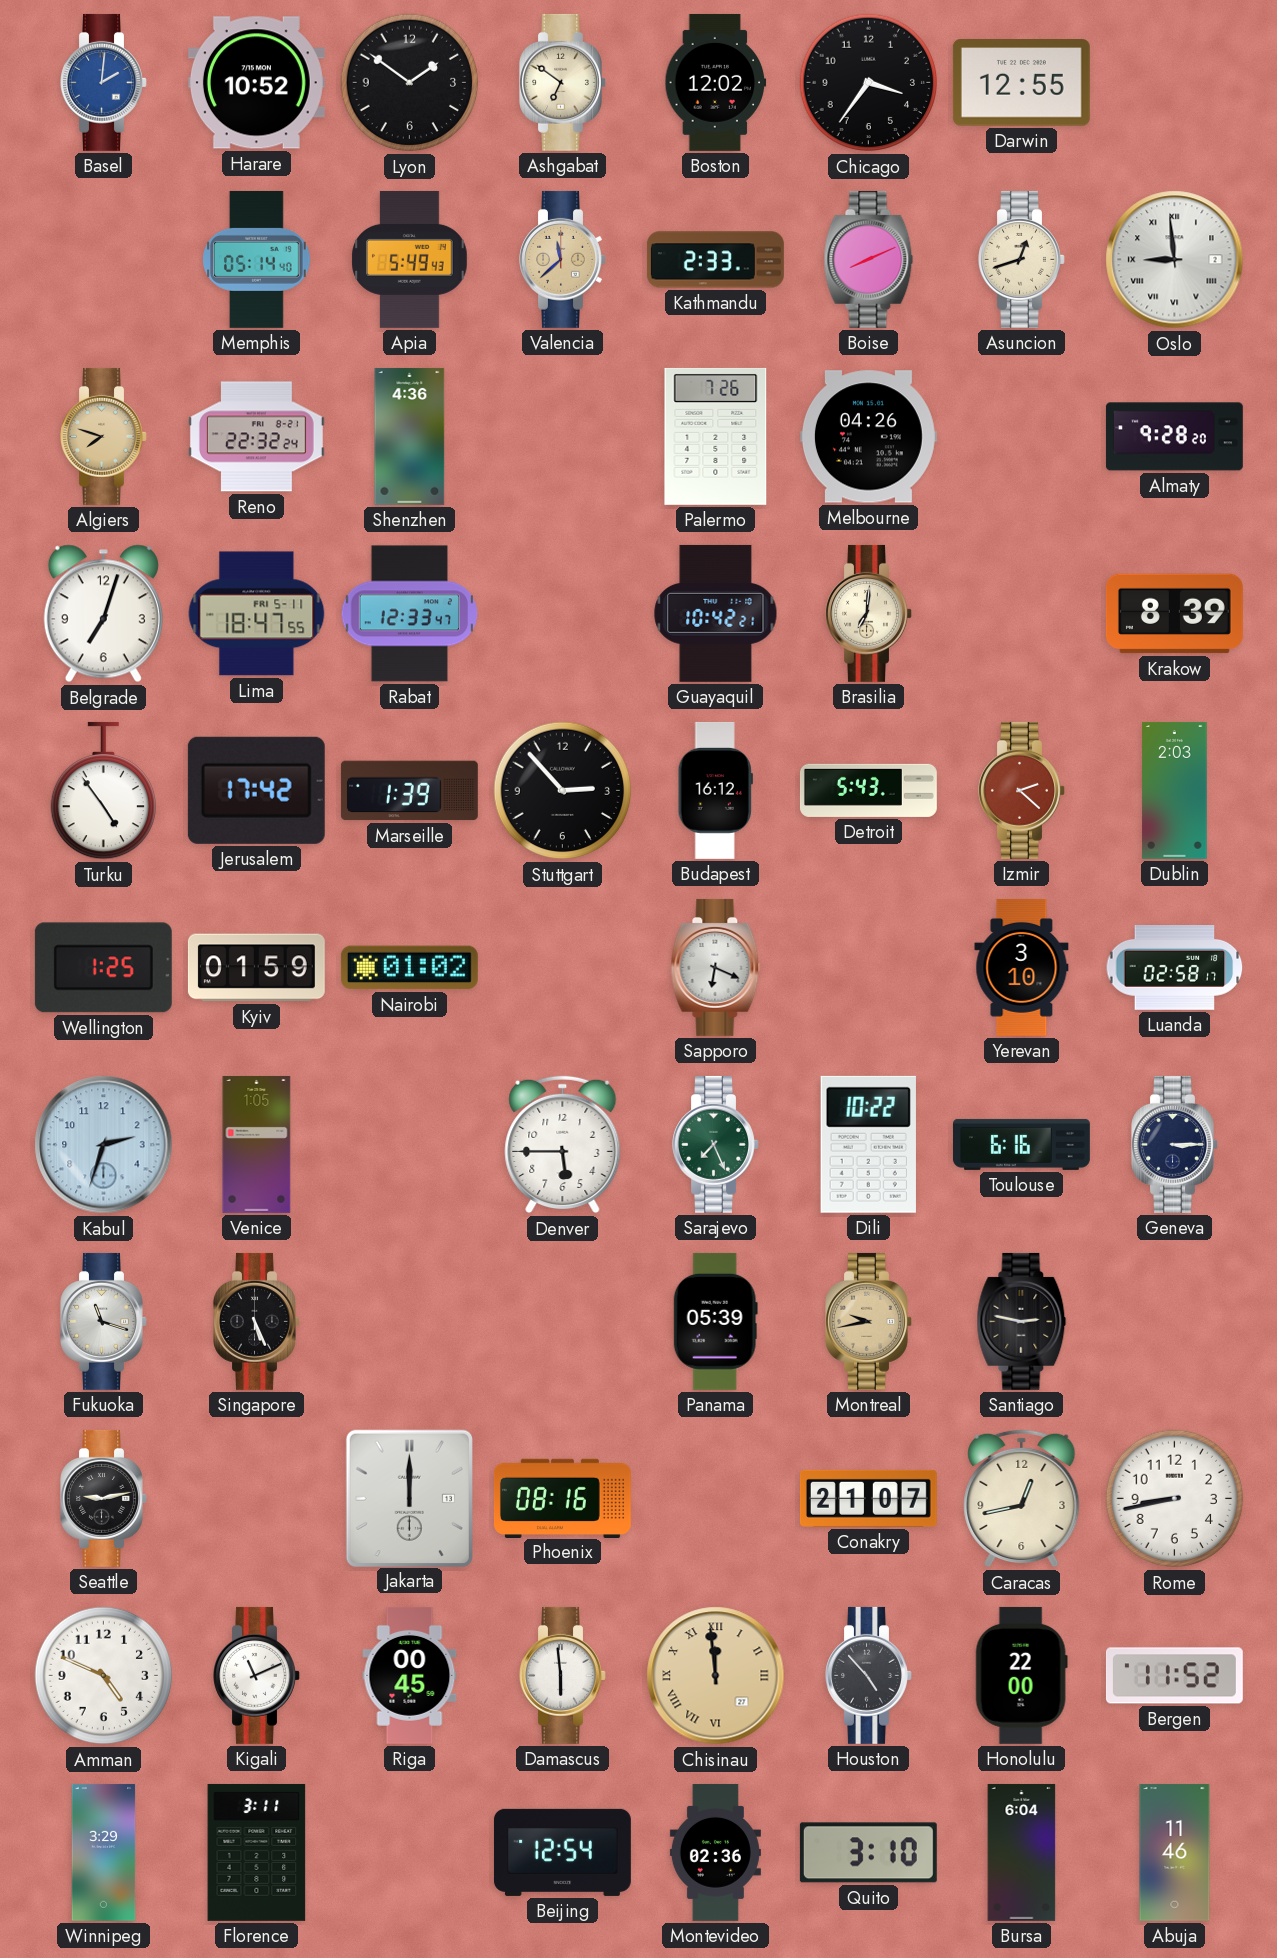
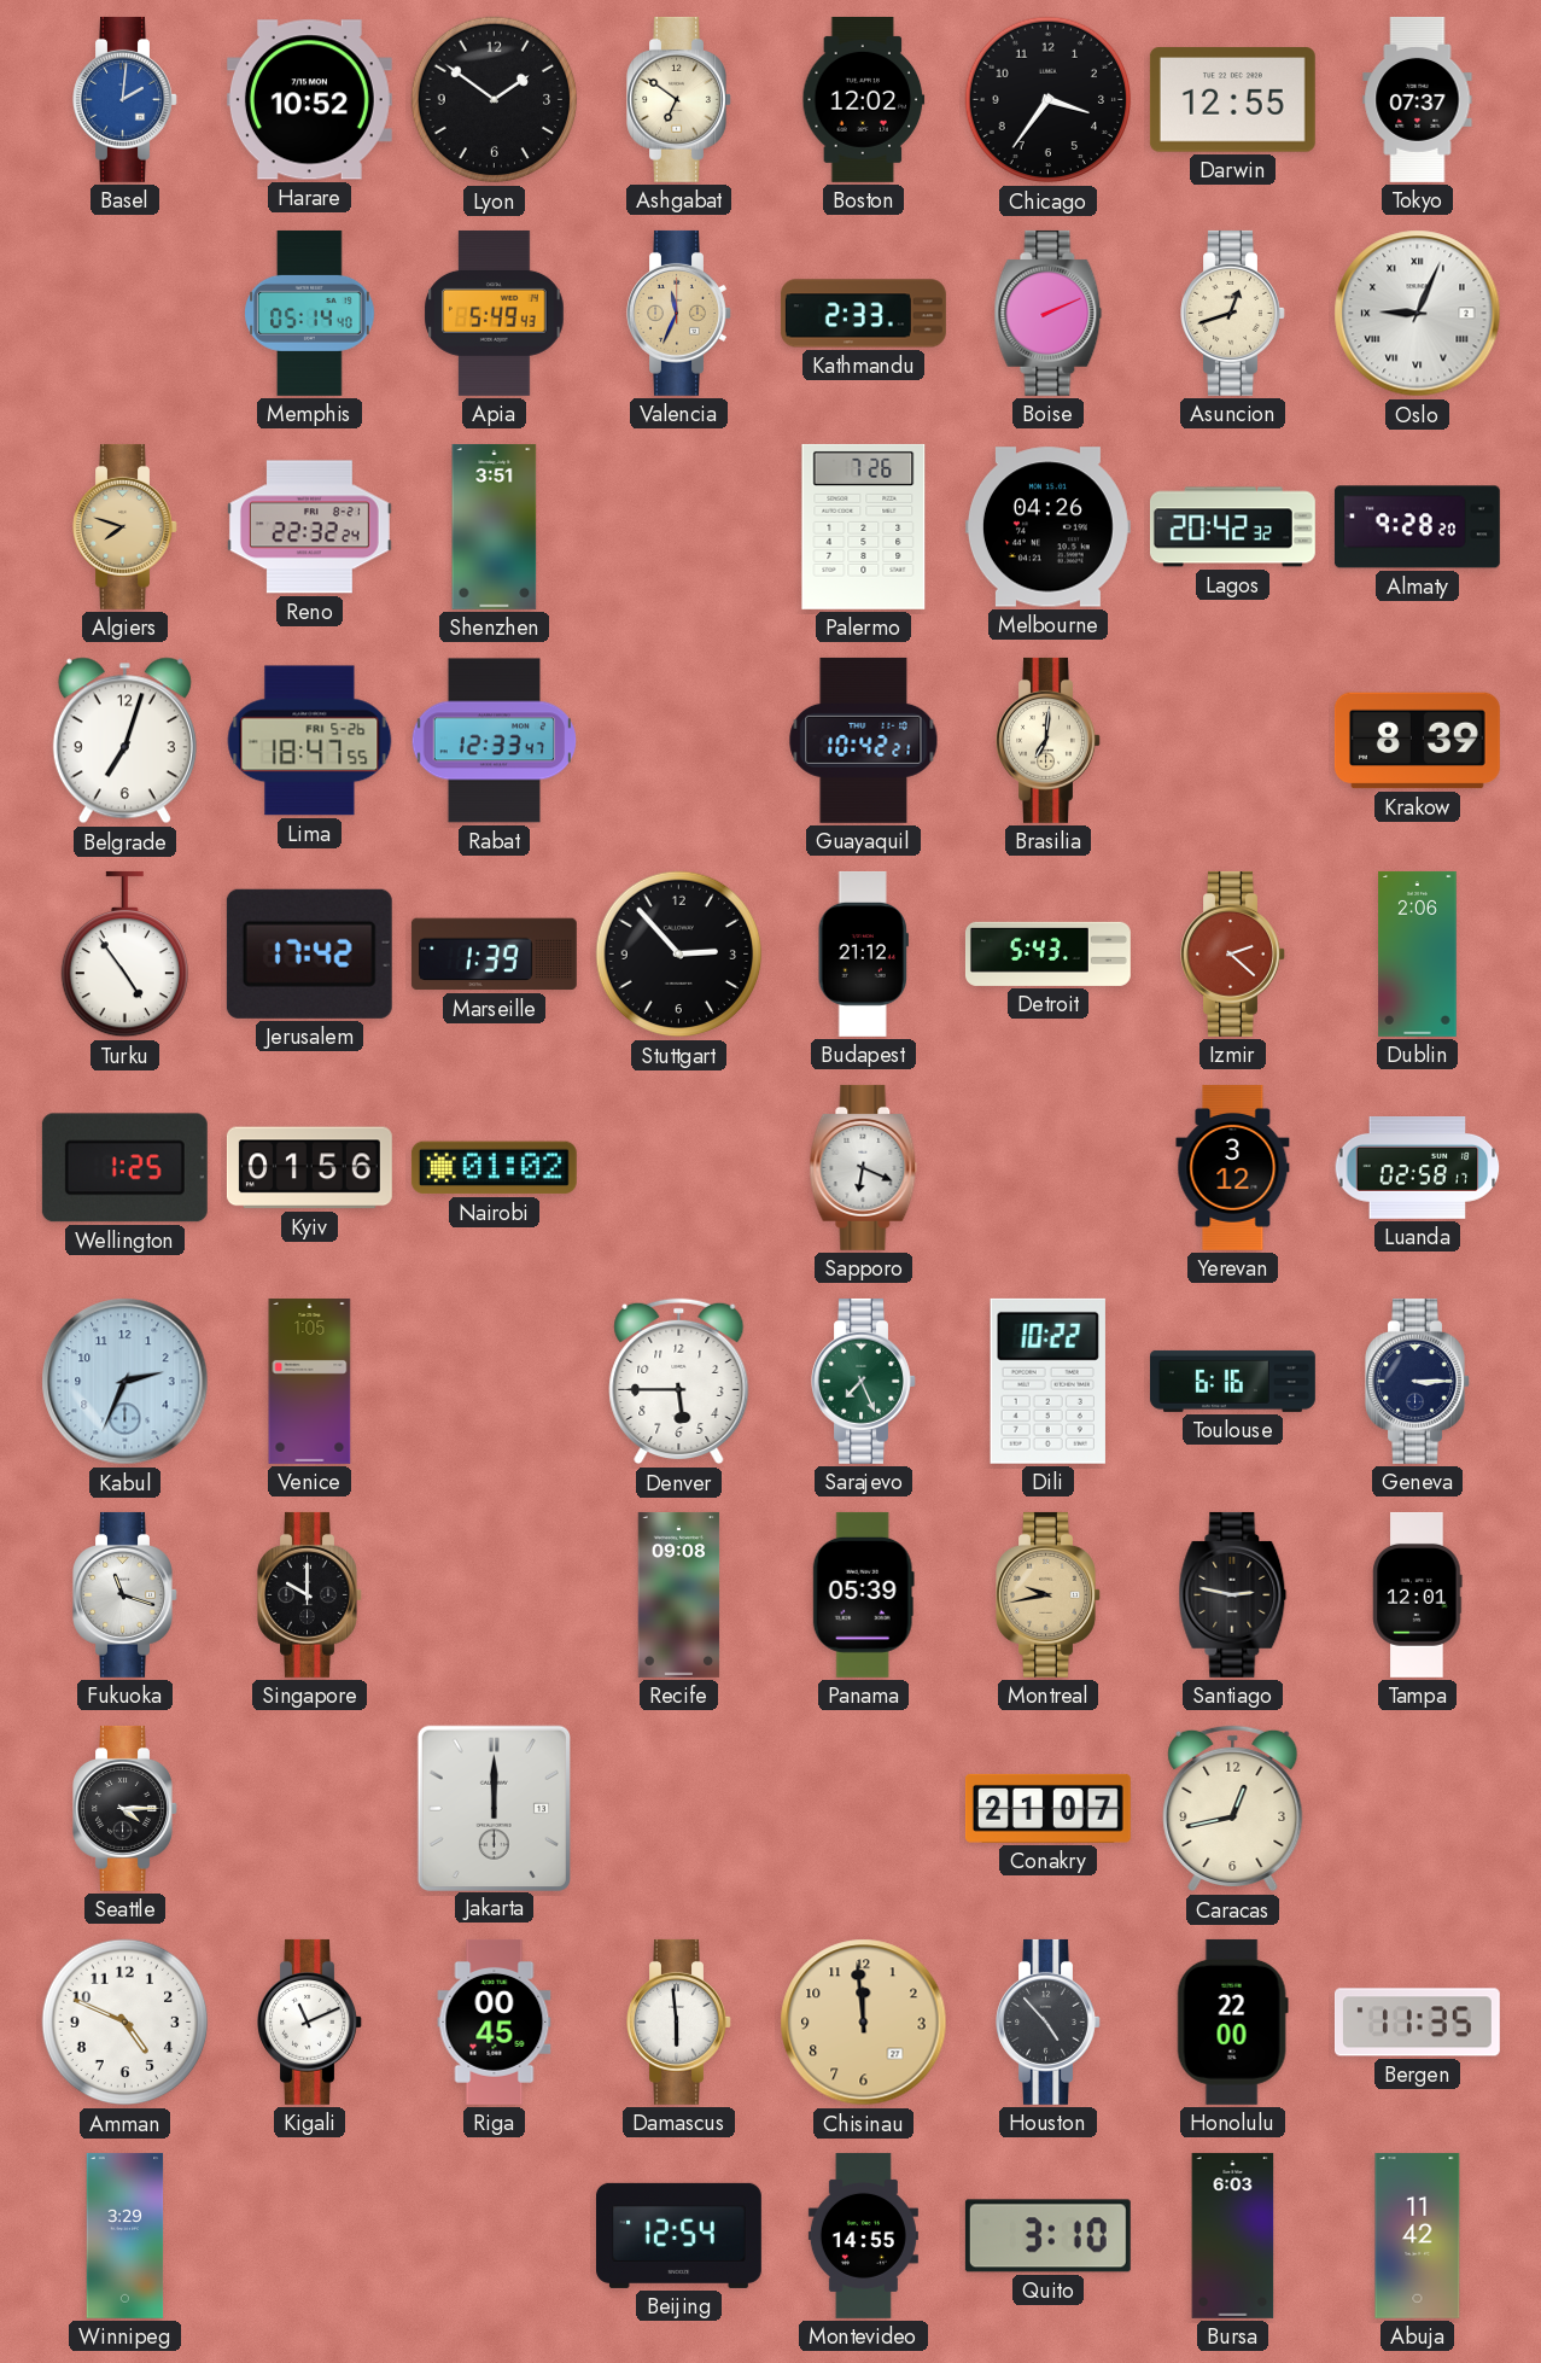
Tokyo: none -> 07:37 (1418, 99)
Valencia: 11:38 -> 11:34 (679, 313)
Boise: 8:11 -> 2:11 (1049, 313)
Oslo: 8:59 -> 9:04 (1418, 314)
Shenzhen: 4:36 -> 3:51 (495, 526)
Lagos: none -> 20:42 (1232, 527)
Lima date: FRI 5-11 -> FRI 5-26 (310, 741)
Budapest: 16:12 -> 21:12 (863, 953)
Dublin: 2:03 -> 2:06 (1418, 953)
Kyiv: 01:59 -> 01:56 (309, 1168)
Yerevan: 3:10 -> 3:12 (1233, 1167)
Kabul: 2:33 -> 2:34 (126, 1382)
Singapore: 5:26 -> 10:00 (310, 1594)
Recife: none -> 09:08 (679, 1594)
Tampa: none -> 12:01 (1418, 1594)
Seattle: 9:13 -> 4:15 (126, 1808)
Phoenix: 08:16 -> none (562, 1498)
Rome: 8:43 -> none (1175, 1499)
Chisinau numerals: Roman -> Arabic (864, 2023)
Bergen: 11:52 -> 11:35 (1417, 2023)
Florence: 3:11 -> none (257, 1852)
Montevideo: 02:36 -> 14:55 (863, 2235)
Bursa: 6:04 -> 6:03 (1233, 2235)
Abuja: 11:46 -> 11:42 (1418, 2235)
